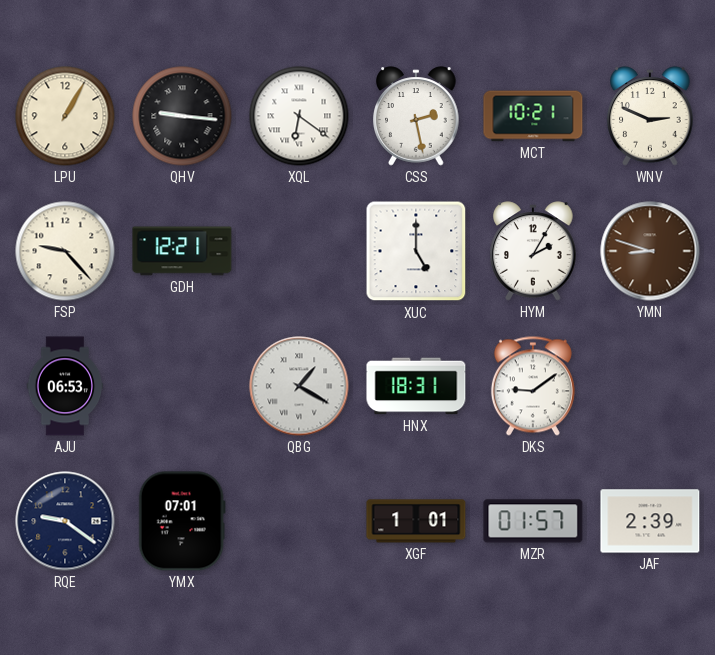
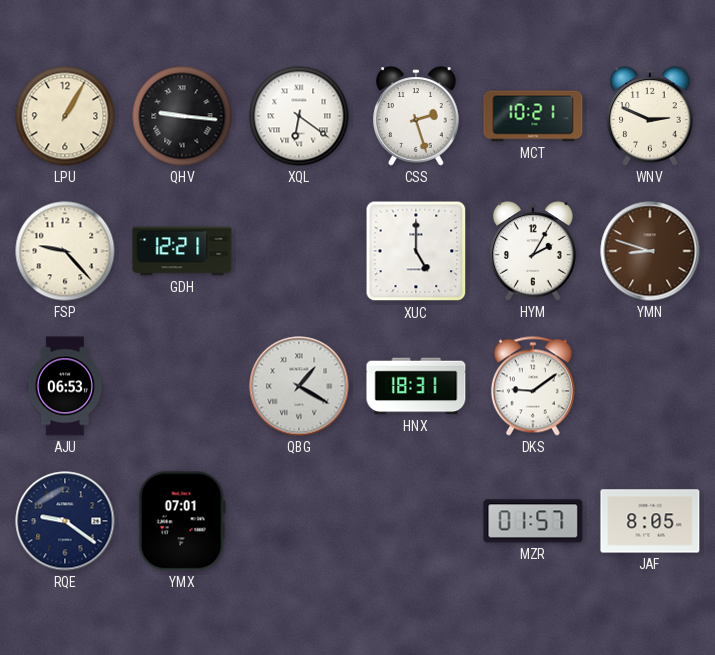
CSS: 2:28 -> 2:27 (416, 116)
XGF: 1:01 -> none (416, 521)
JAF: 2:39 -> 8:05 (650, 521)
